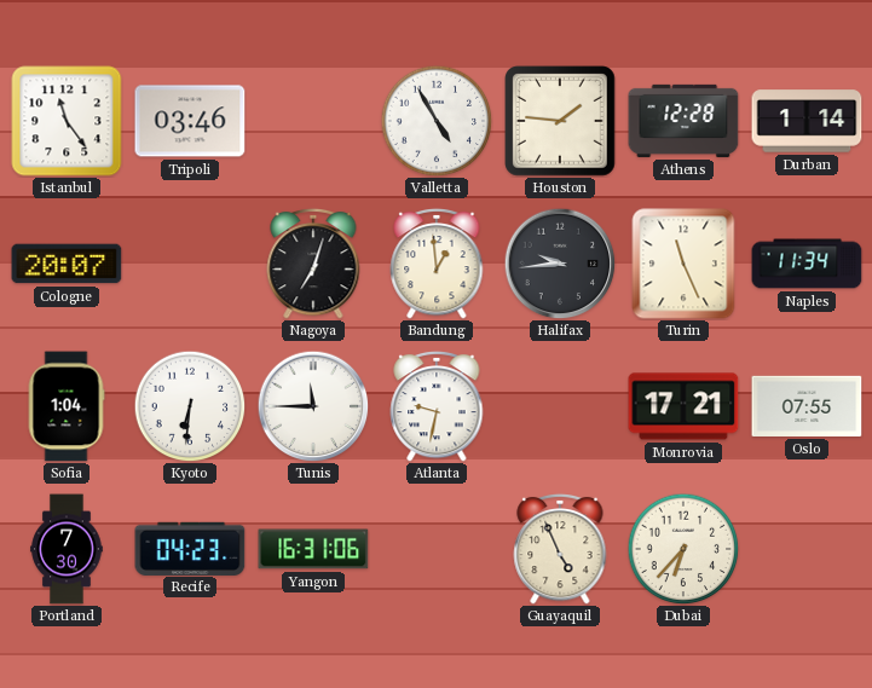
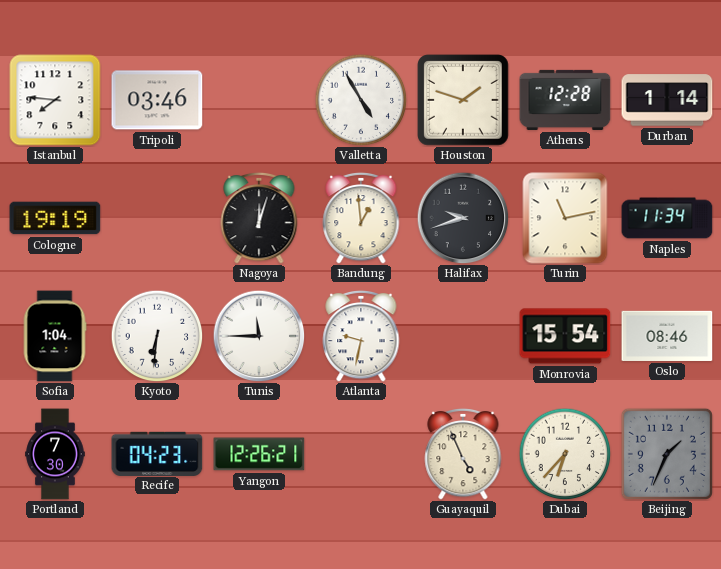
Istanbul: 11:24 -> 7:46 (55, 100)
Houston: 1:46 -> 1:48 (463, 100)
Cologne: 20:07 -> 19:19 (55, 218)
Nagoya: 7:03 -> 12:03 (259, 218)
Halifax: 9:44 -> 9:42 (463, 218)
Turin: 11:26 -> 11:13 (565, 218)
Monrovia: 17:21 -> 15:54 (565, 336)
Oslo: 07:55 -> 08:46 (667, 336)
Yangon: 16:31 -> 12:26 (259, 454)
Beijing: none -> 1:34 (667, 454)
